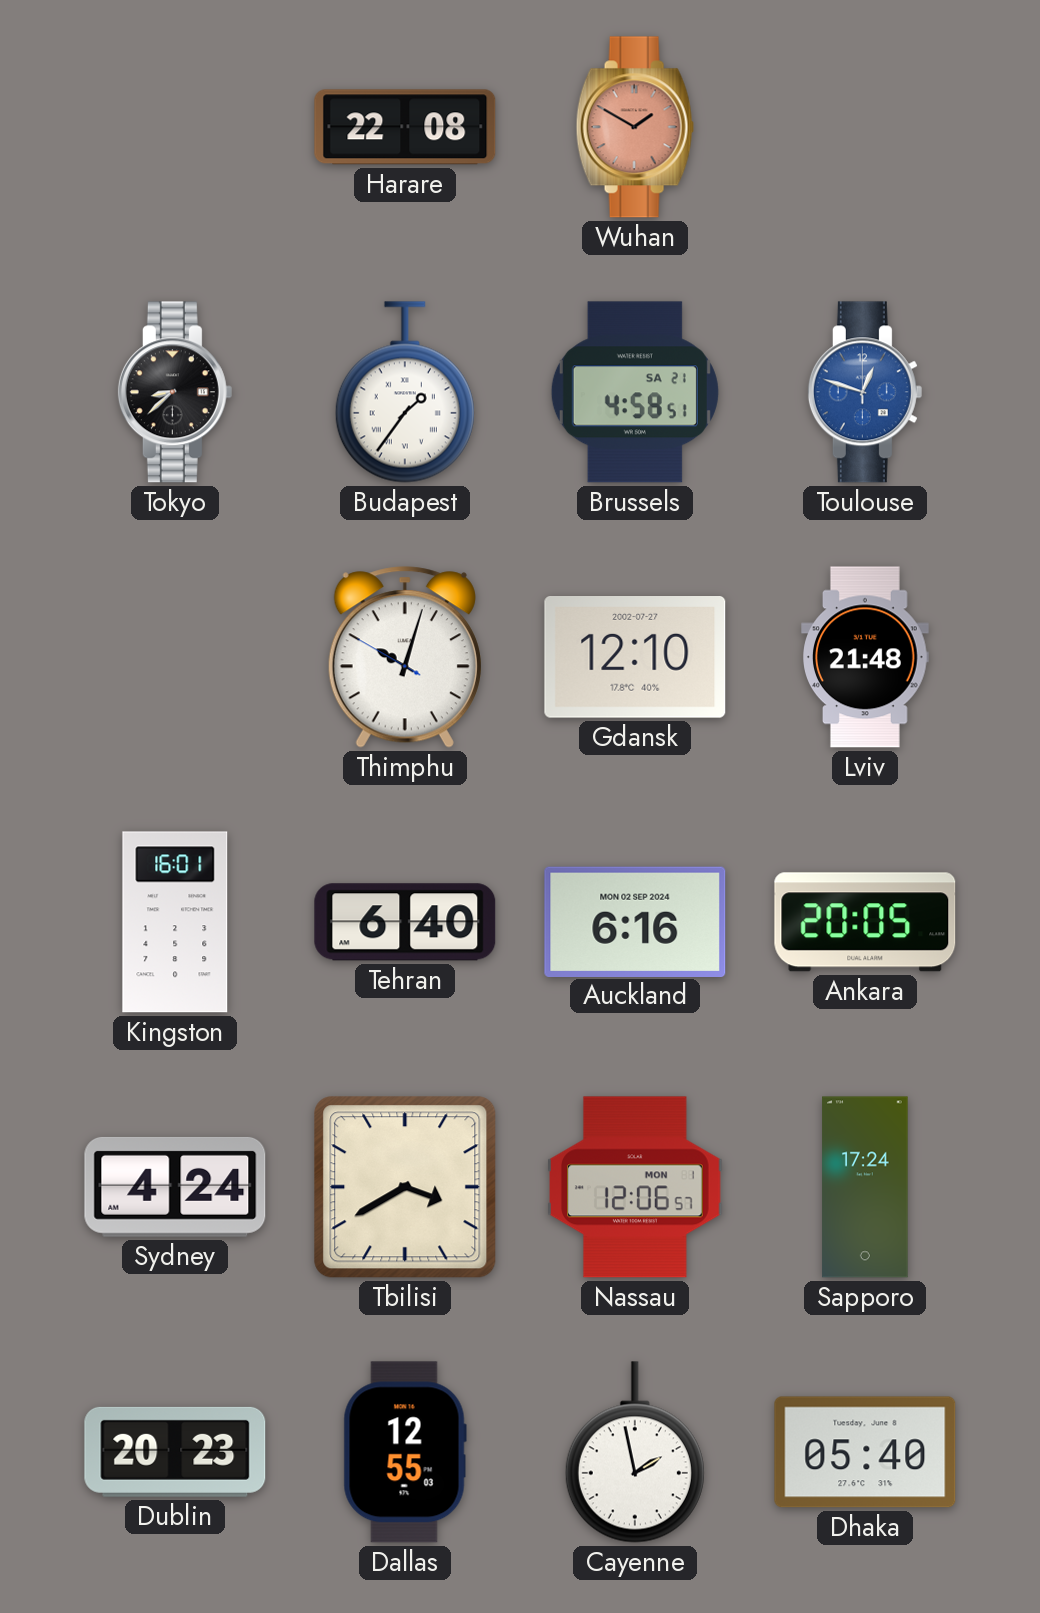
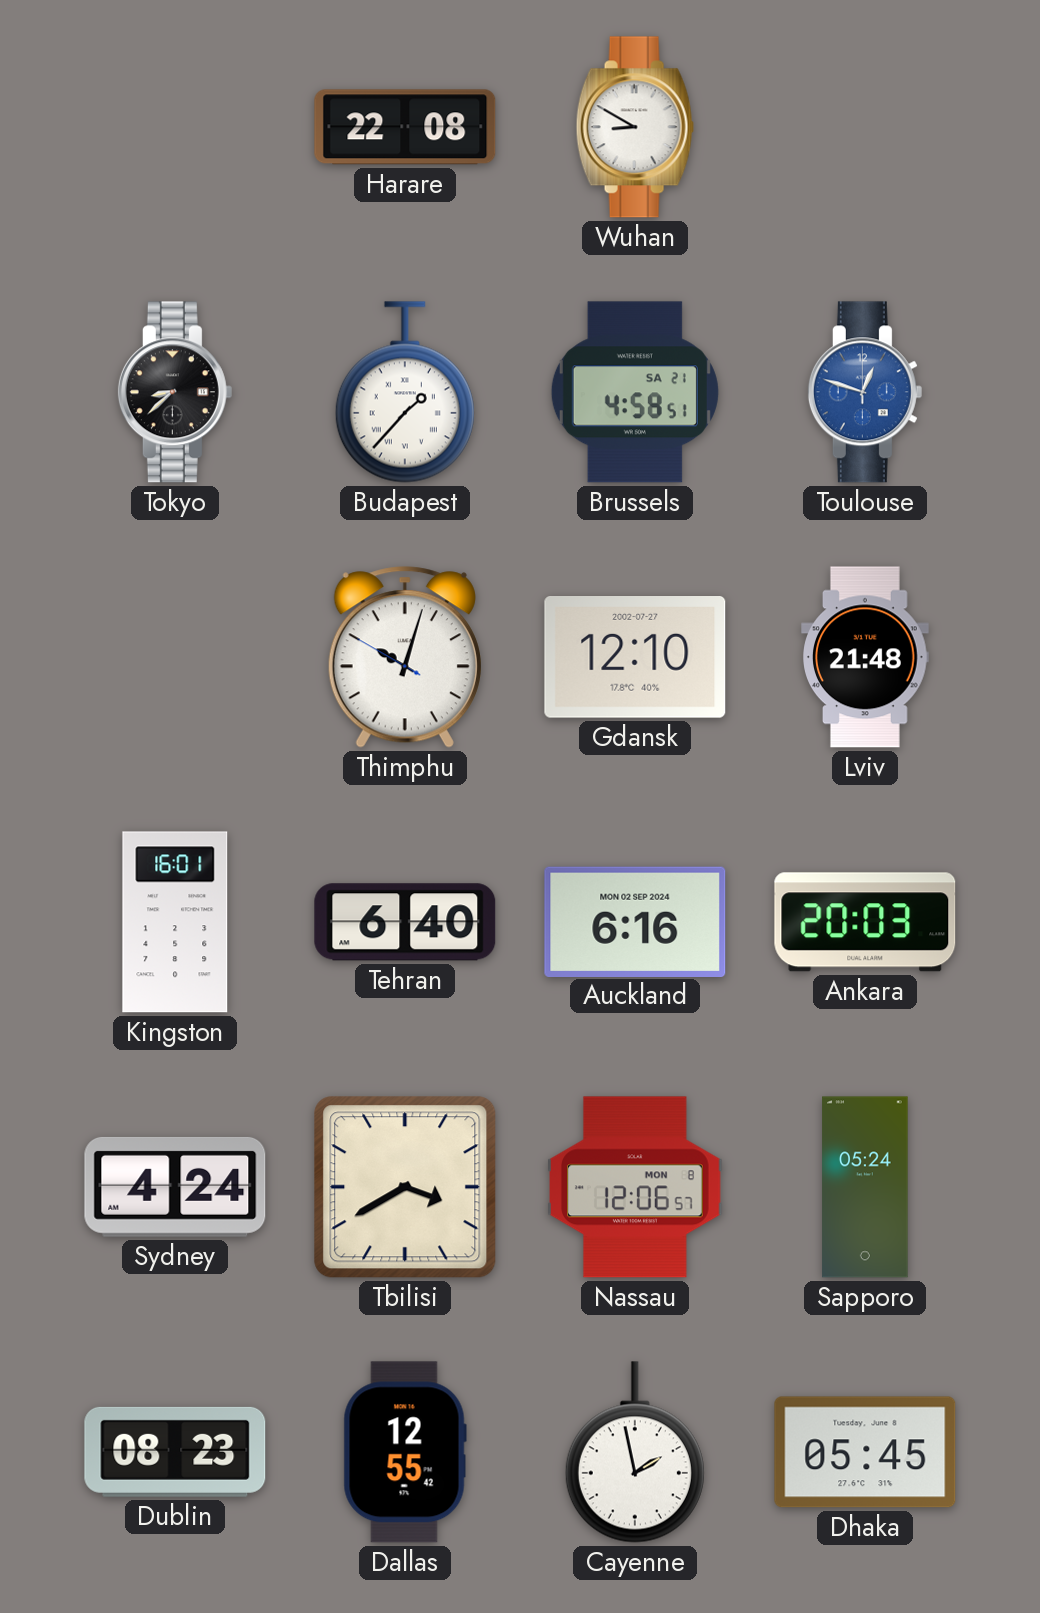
Wuhan: 1:50 -> 8:50 (635, 127)
Wuhan dial: salmon -> white (635, 127)
Budapest: 1:36 -> 1:37 (405, 392)
Ankara: 20:05 -> 20:03 (865, 922)
Nassau date: MON 1 -> MON 8 (636, 1187)
Sapporo: 17:24 -> 05:24 (865, 1187)
Dublin: 20:23 -> 08:23 (175, 1452)
Dallas: 12:55:03 -> 12:55:42 (405, 1452)
Dhaka: 05:40 -> 05:45 (865, 1452)
